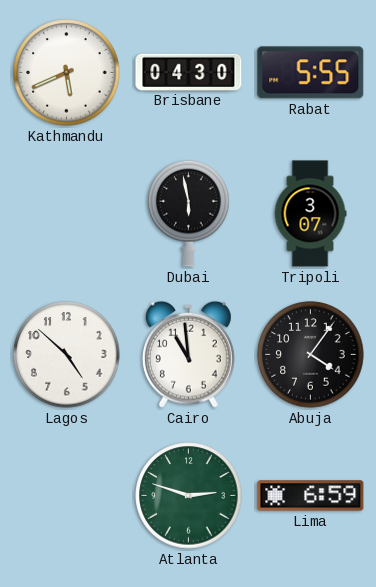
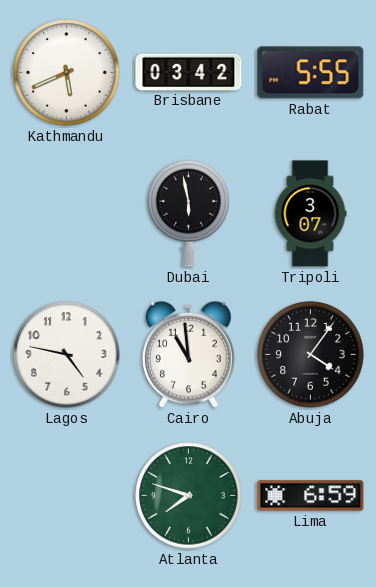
Brisbane: 04:30 -> 03:42 (189, 72)
Lagos: 4:52 -> 4:47 (67, 355)
Atlanta: 2:48 -> 7:48 (189, 496)
